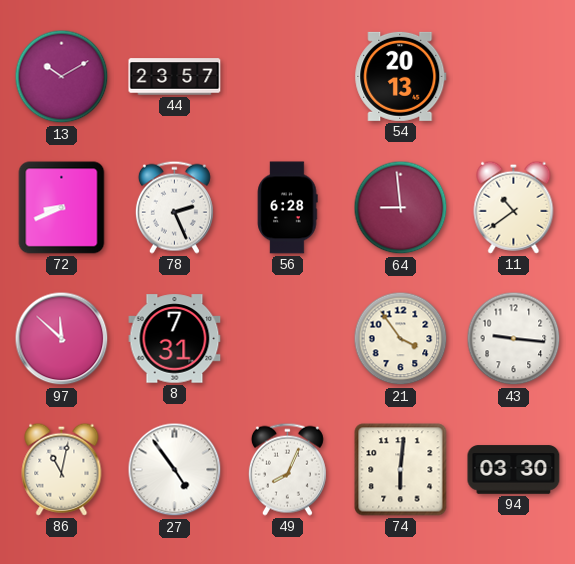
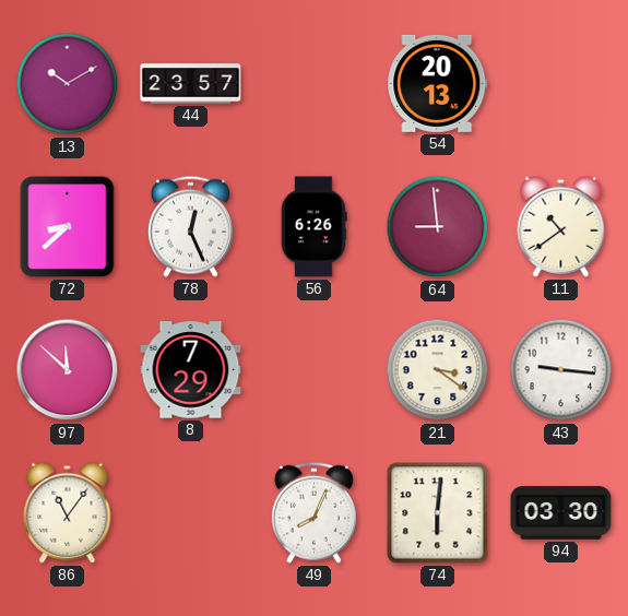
72: 8:41 -> 8:38 (68, 227)
78: 2:26 -> 12:26 (190, 226)
56: 6:28 -> 6:26 (313, 227)
8: 7:31 -> 7:29 (191, 370)
21: 3:54 -> 3:21 (438, 370)
86: 11:02 -> 11:06 (68, 512)
27: 4:54 -> none (175, 470)
